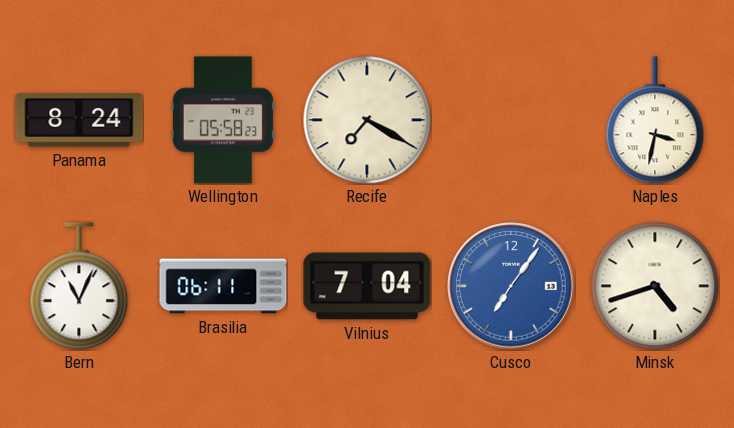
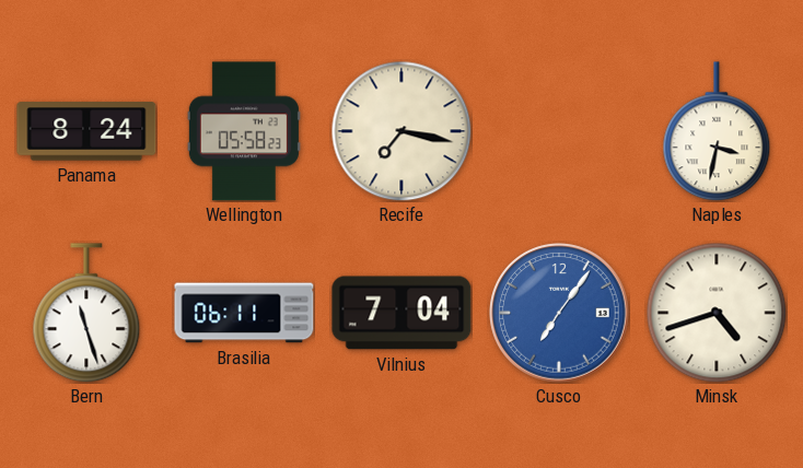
Recife: 7:20 -> 7:17 (401, 131)
Bern: 11:04 -> 11:27 (86, 313)
